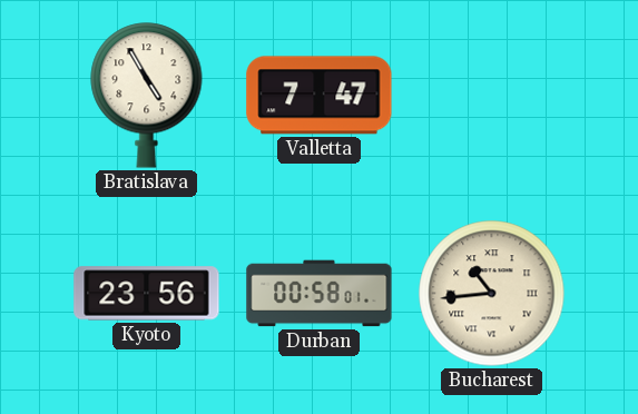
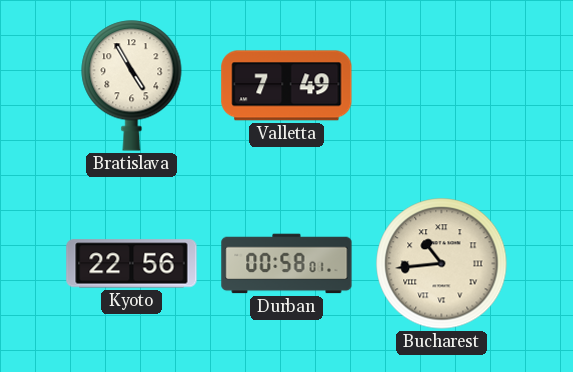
Valletta: 7:47 -> 7:49 (287, 86)
Kyoto: 23:56 -> 22:56 (132, 264)
